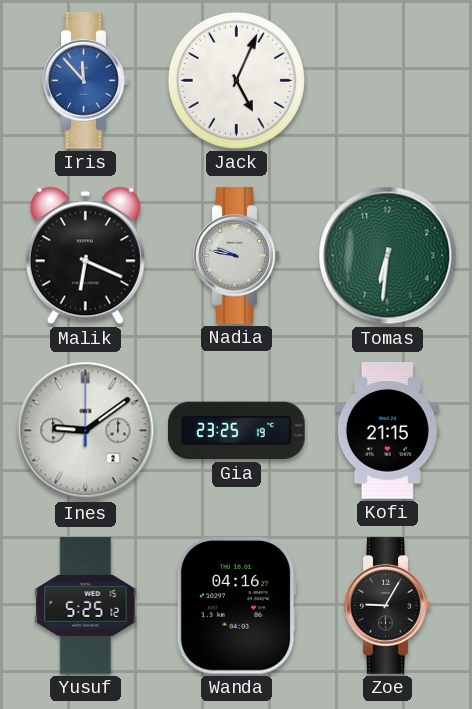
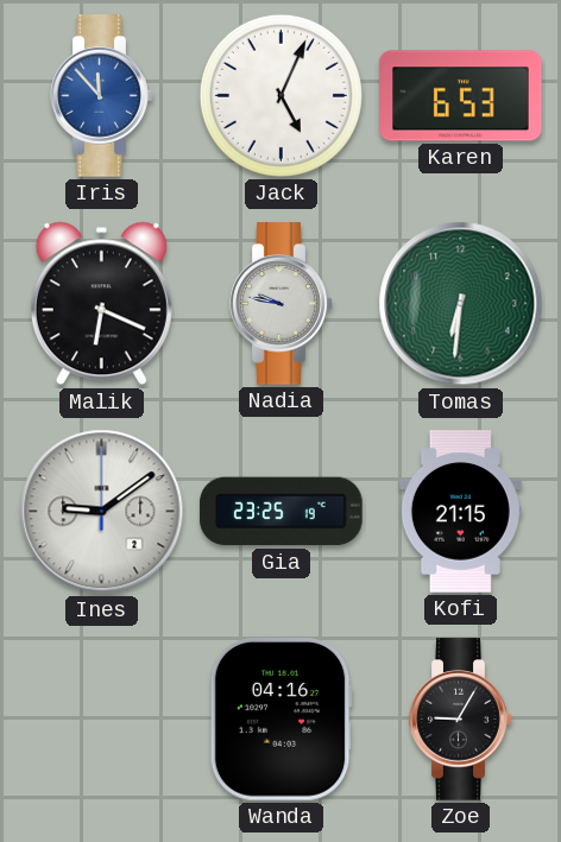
Karen: none -> 6:53 (461, 96)
Yusuf: 5:25 -> none (86, 606)
